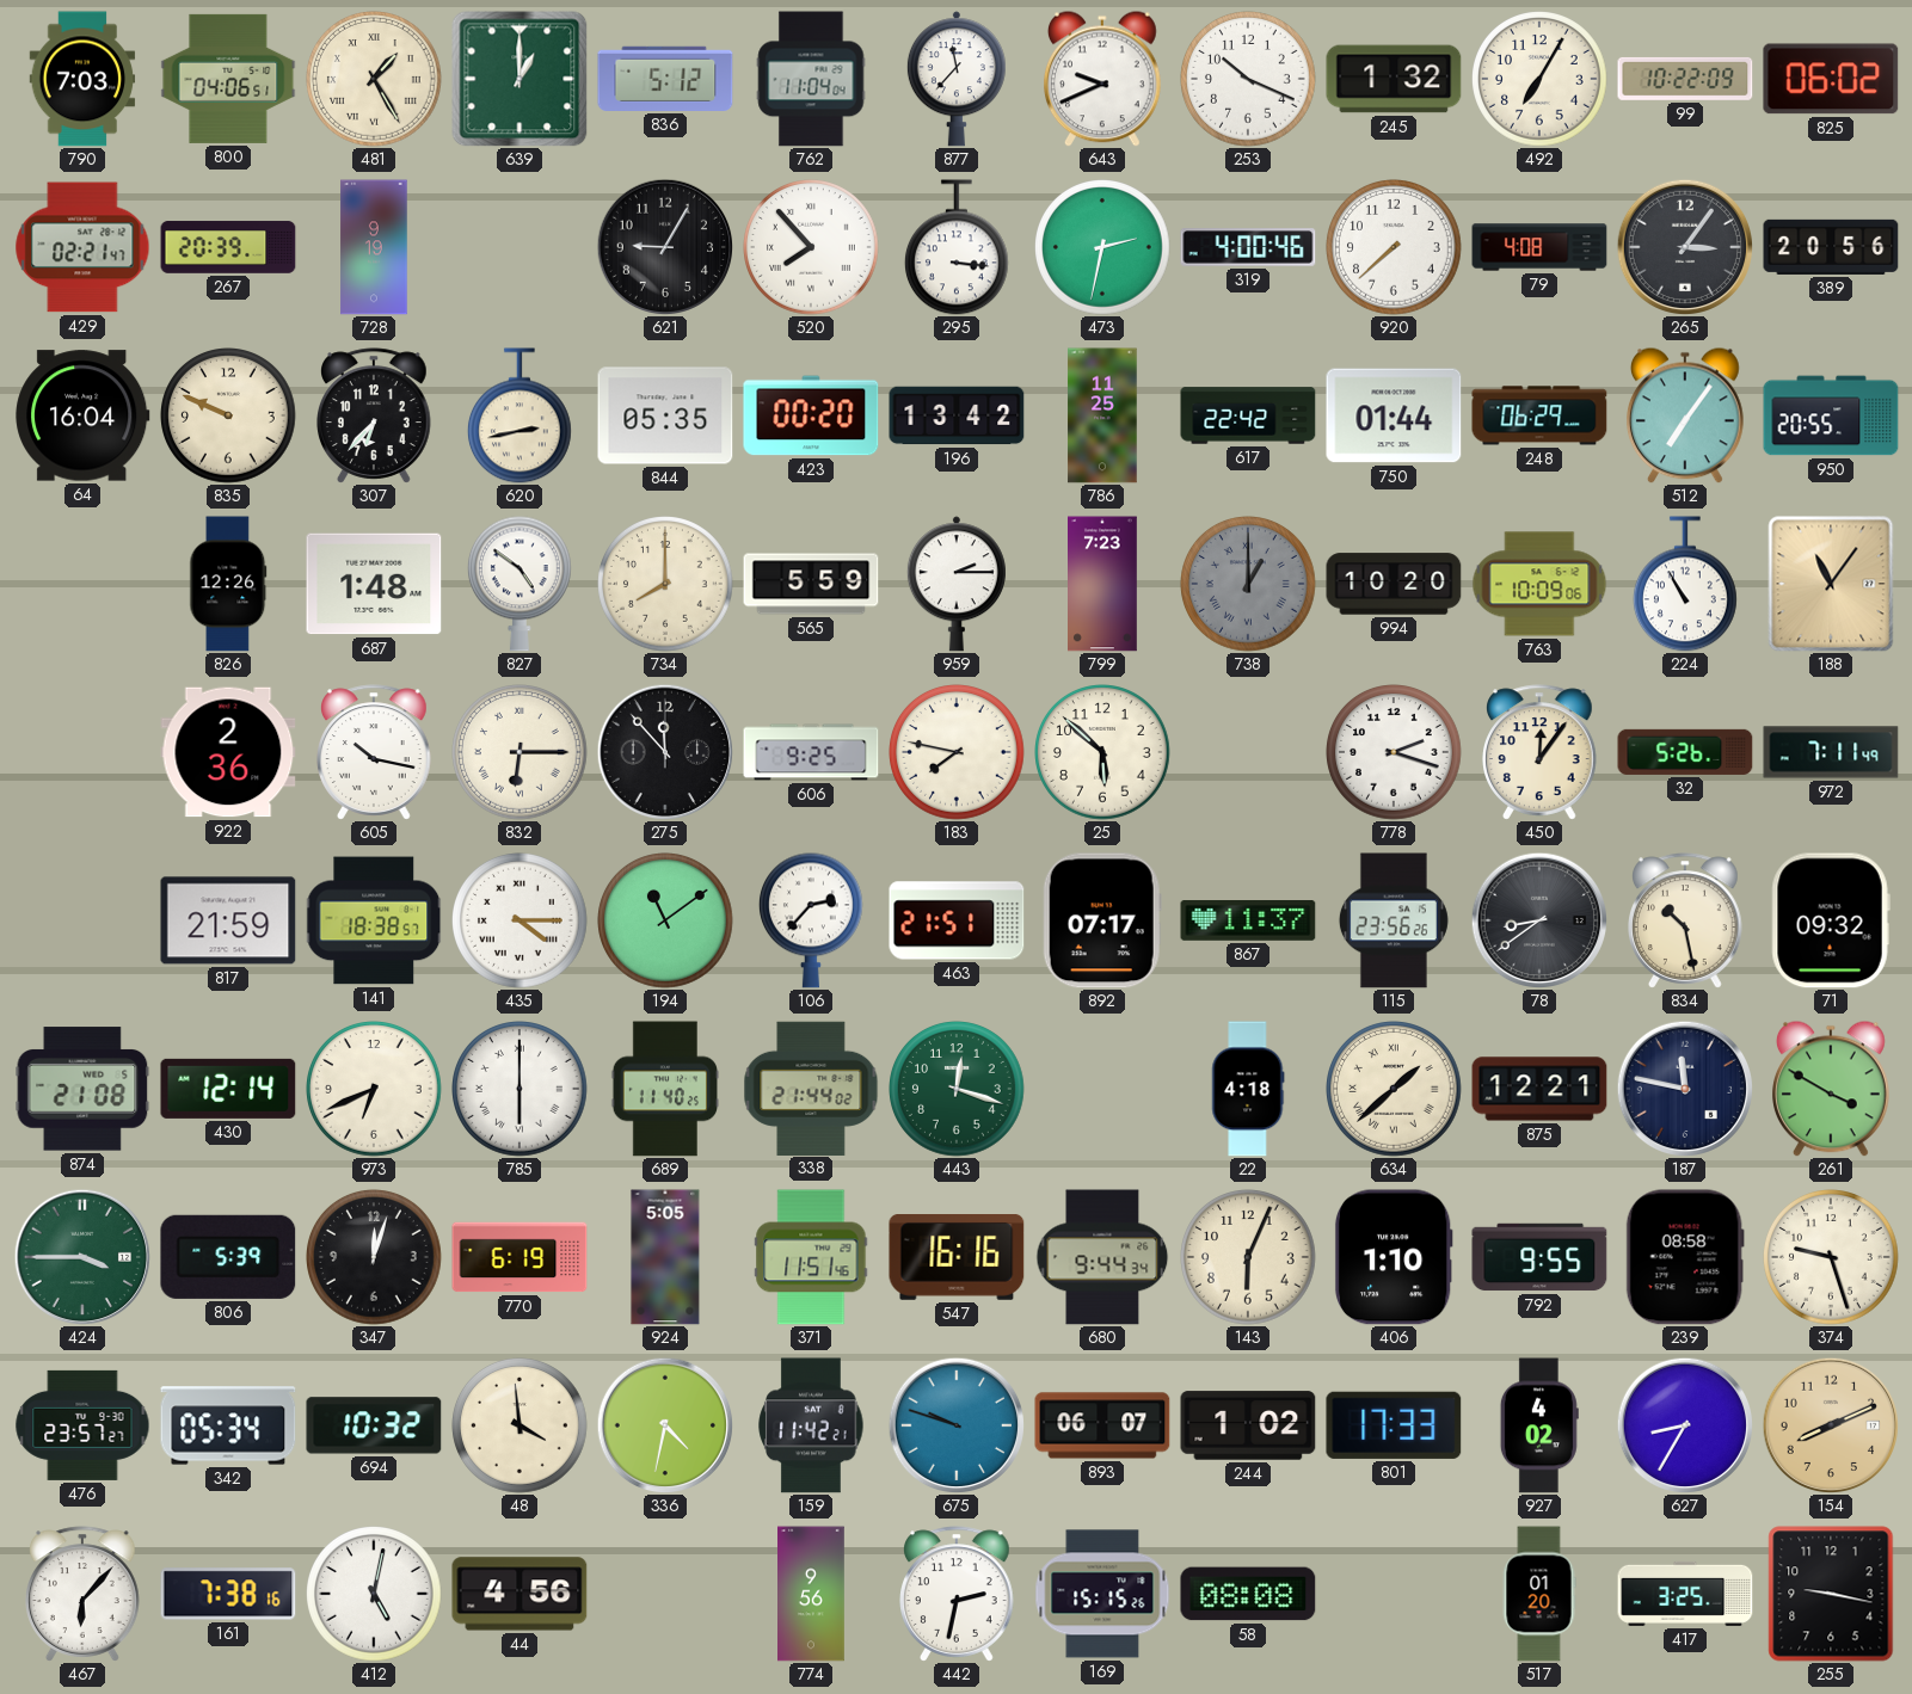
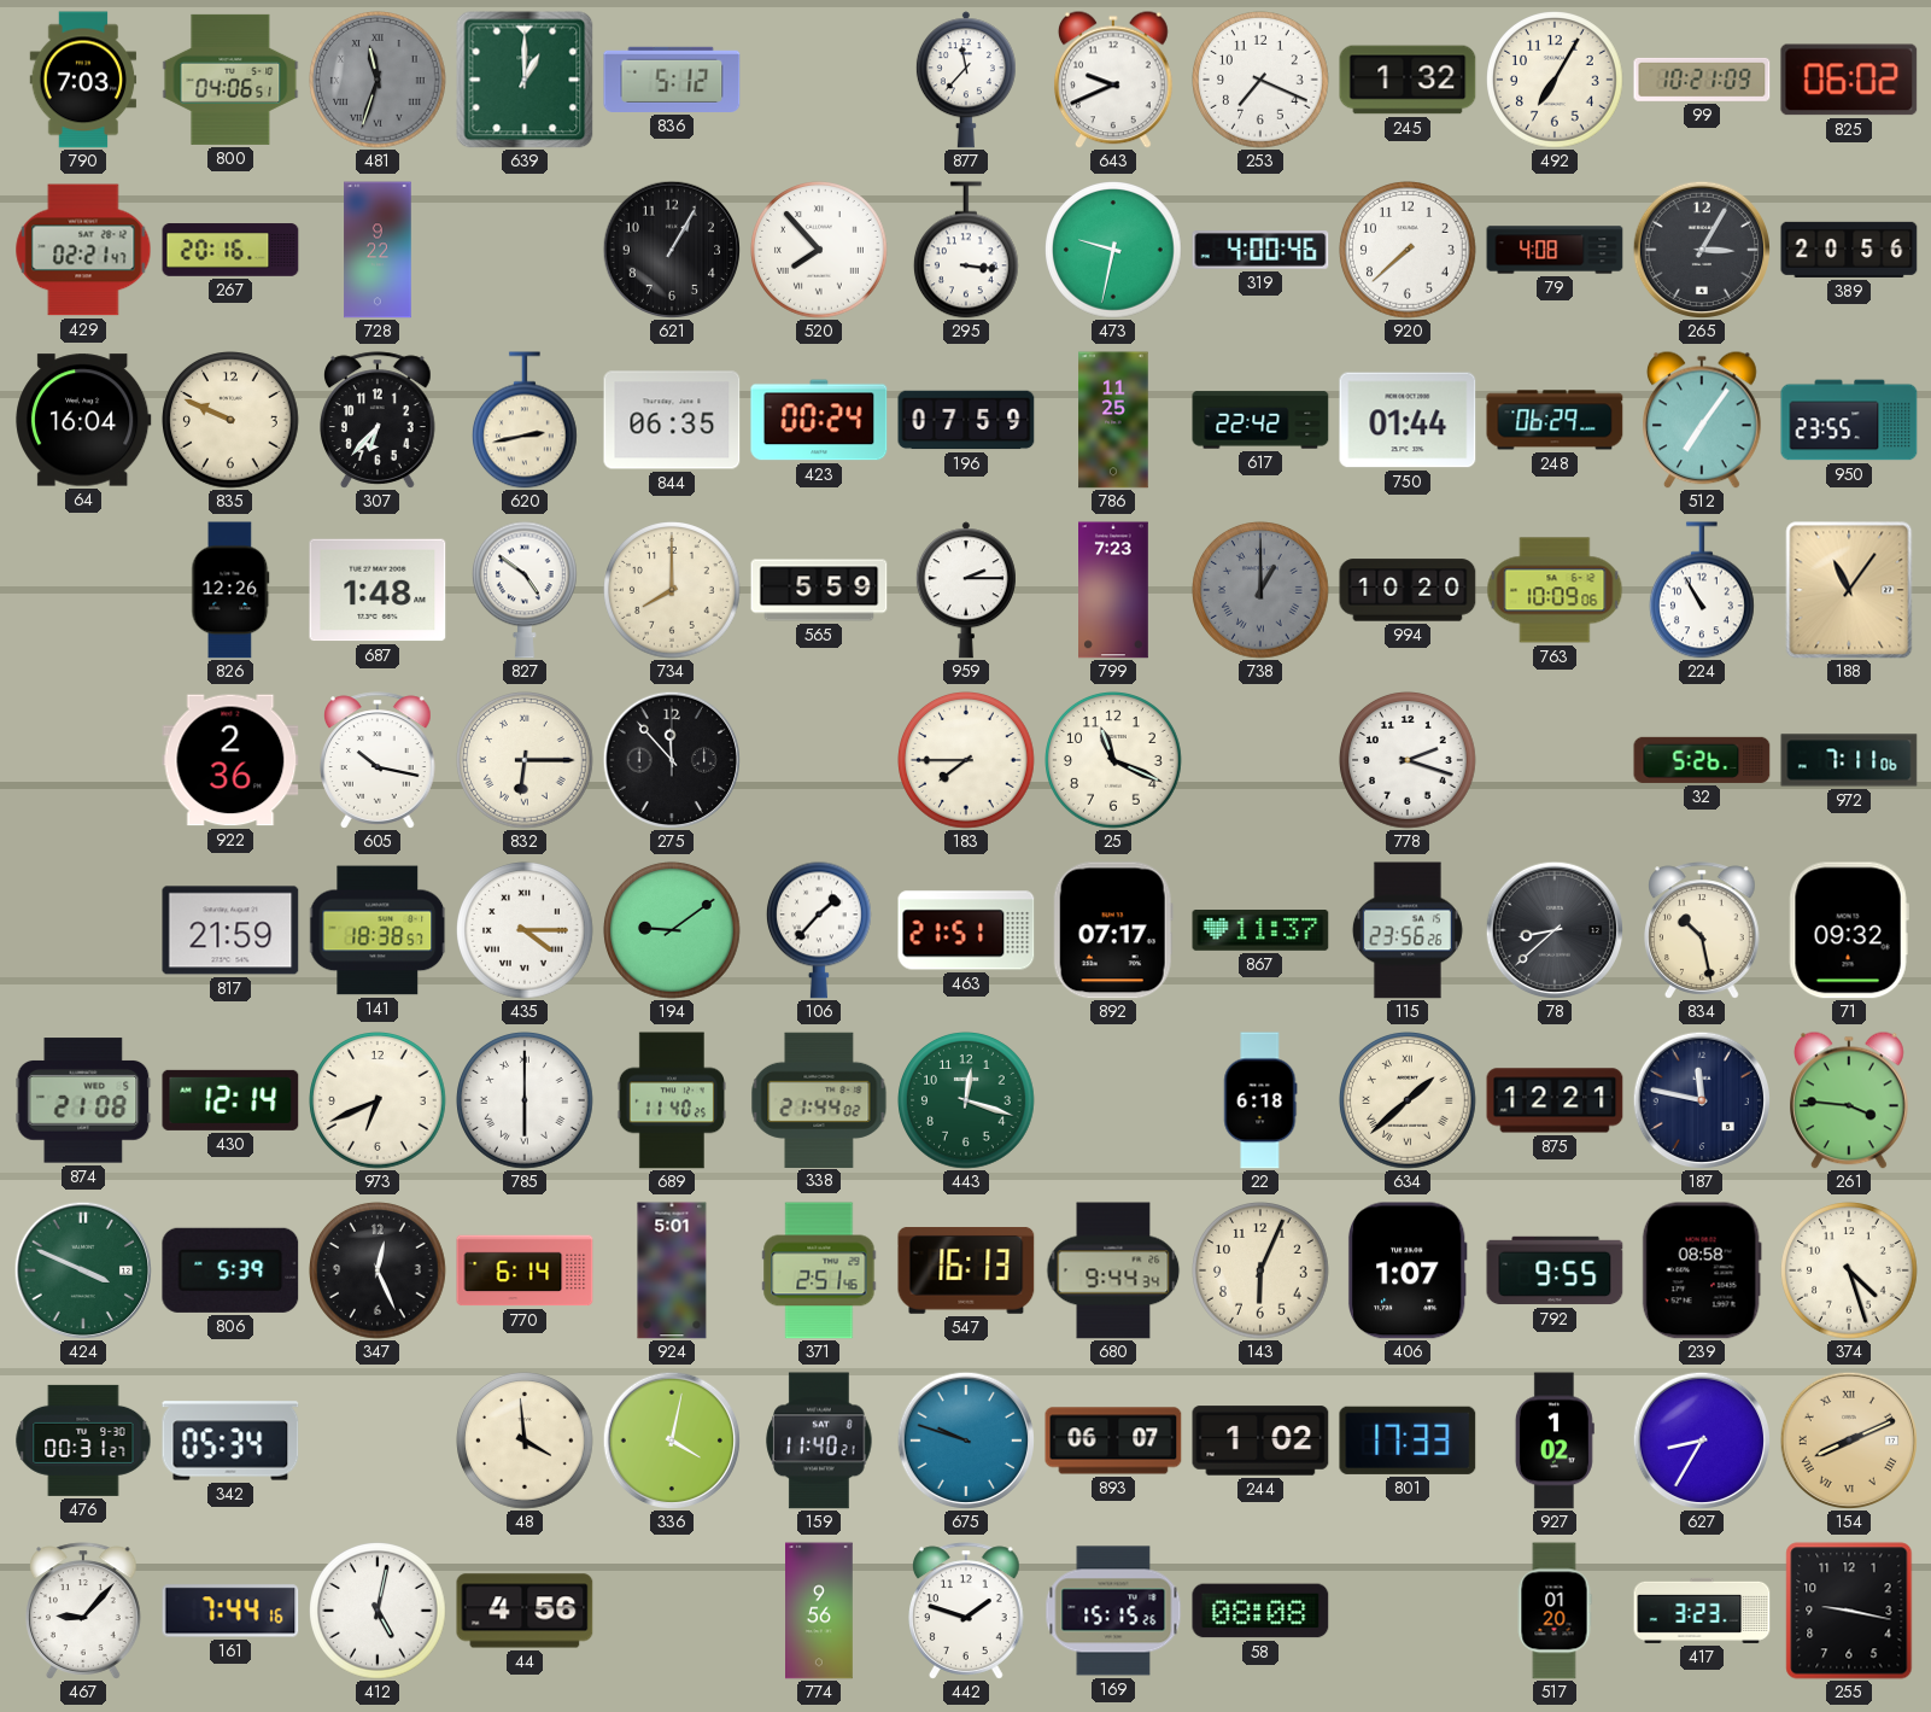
481: 1:25 -> 11:33 (379, 81)
481 dial: cream -> grey (379, 81)
762: 11:04 -> none (811, 79)
253: 10:19 -> 7:19 (1262, 81)
99: 10:22 -> 10:21 (1702, 80)
267: 20:39 -> 20:16 (230, 250)
728: 9:19 -> 9:22 (378, 250)
621: 9:05 -> 1:05 (671, 249)
473: 2:32 -> 9:32 (1114, 251)
265: 3:06 -> 3:05 (1701, 249)
844: 05:35 -> 06:35 (672, 420)
423: 00:20 -> 00:24 (819, 420)
196: 13:42 -> 07:59 (966, 420)
950: 20:55 -> 23:55 (1849, 420)
606: 9:25 -> none (811, 752)
183: 7:47 -> 7:45 (967, 761)
25: 5:52 -> 11:19 (1114, 761)
450: 12:06 -> none (1541, 752)
972: 7:11:49 -> 7:11:06 (1849, 760)
194: 11:09 -> 9:09 (673, 931)
106: 2:37 -> 1:37 (819, 930)
78: 8:39 -> 8:38 (1553, 929)
22: 4:18 -> 6:18 (1260, 1100)
261: 3:50 -> 3:46 (1850, 1100)
424: 3:45 -> 3:49 (82, 1269)
347: 12:03 -> 12:26 (379, 1272)
770: 6:19 -> 6:14 (525, 1270)
924: 5:05 -> 5:01 (672, 1270)
371: 11:51 -> 2:51 (819, 1270)
547: 16:16 -> 16:13 (966, 1272)
406: 1:10 -> 1:07 (1408, 1270)
374: 9:27 -> 4:27 (1850, 1272)
476: 23:57 -> 00:31 (83, 1441)
694: 10:32 -> none (374, 1425)
336: 4:32 -> 4:02 (671, 1439)
159: 11:42 -> 11:40 (819, 1441)
927: 4:02 -> 1:02 (1555, 1441)
154 numerals: Arabic -> Roman (1848, 1439)
467: 6:07 -> 9:07 (84, 1611)
161: 7:38 -> 7:44 (230, 1611)
442: 2:32 -> 1:48 (967, 1611)
417: 3:25 -> 3:23 (1702, 1611)
